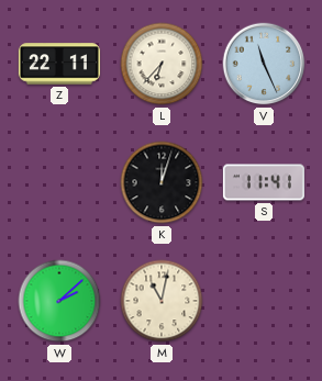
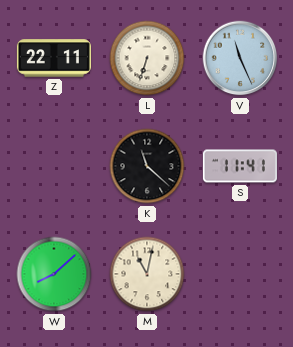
L: 6:37 -> 6:33 (147, 58)
K: 12:03 -> 11:22 (147, 166)
W: 2:08 -> 8:08 (54, 274)
